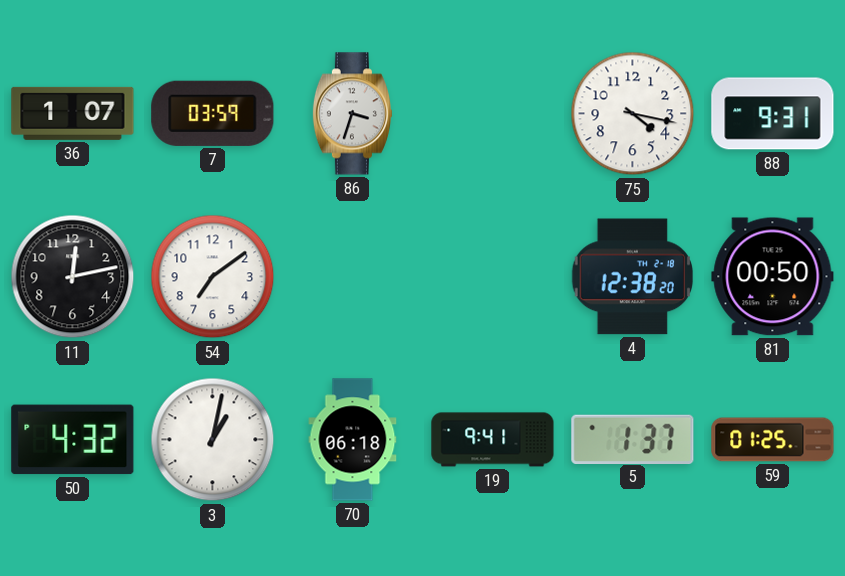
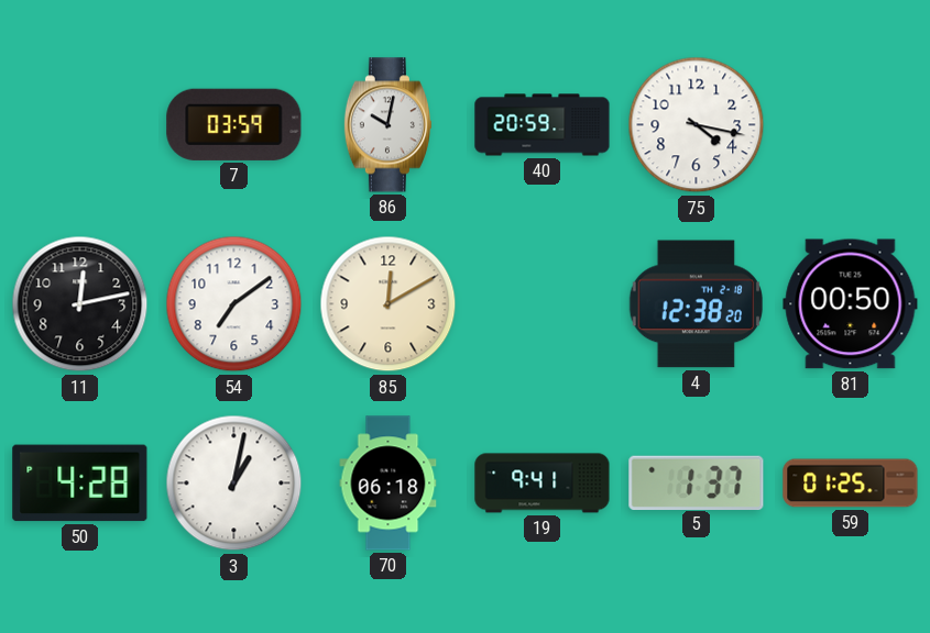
36: 1:07 -> none (73, 113)
86: 3:33 -> 10:02 (387, 125)
40: none -> 20:59 (543, 125)
88: 9:31 -> none (773, 114)
85: none -> 12:10 (389, 304)
50: 4:32 -> 4:28 (80, 484)
